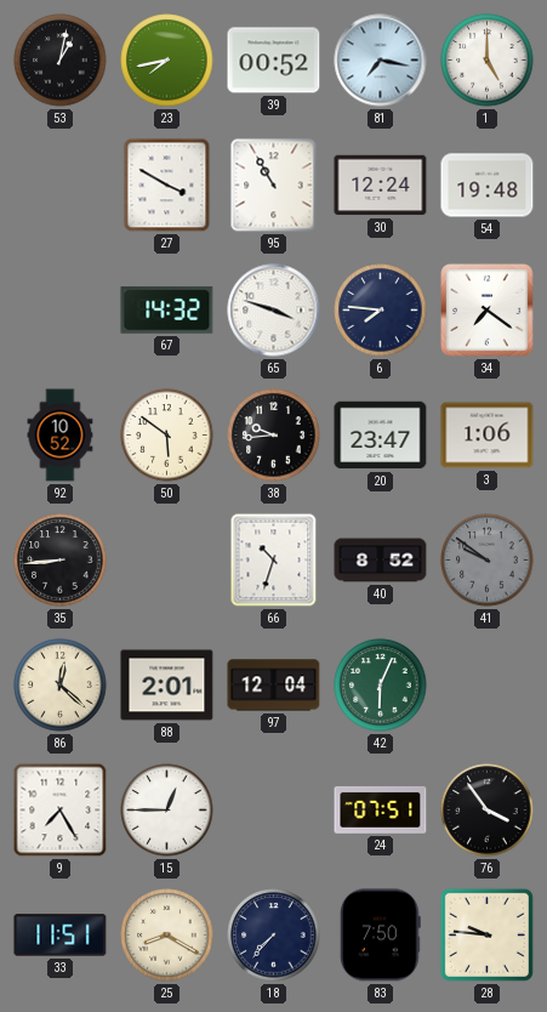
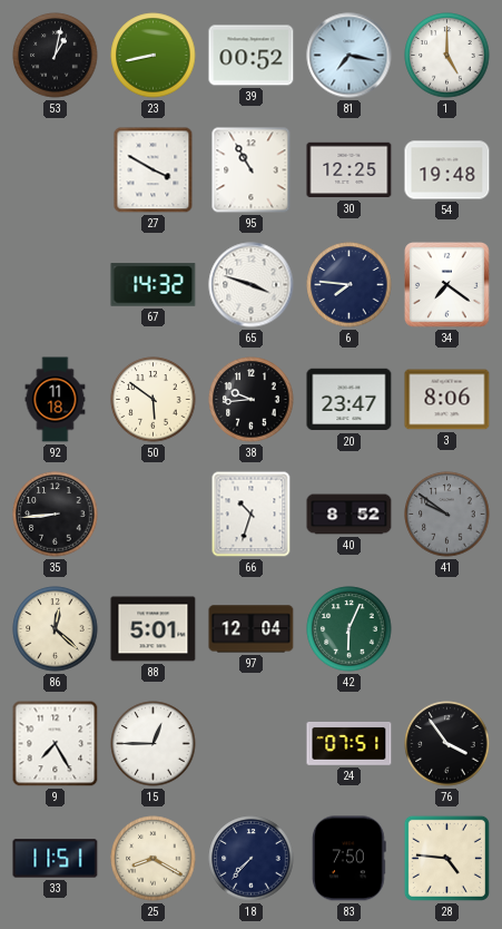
23: 7:43 -> 8:43 (154, 56)
30: 12:24 -> 12:25 (350, 170)
92: 10:52 -> 11:18 (56, 400)
3: 1:06 -> 8:06 (447, 400)
88: 2:01 -> 5:01 (154, 629)
28: 9:46 -> 4:46 (446, 858)
